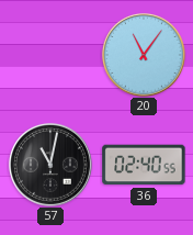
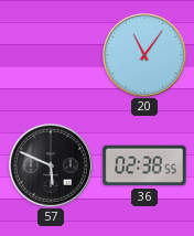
57: 11:02 -> 5:49 (51, 165)
36: 02:40 -> 02:38 (144, 165)
